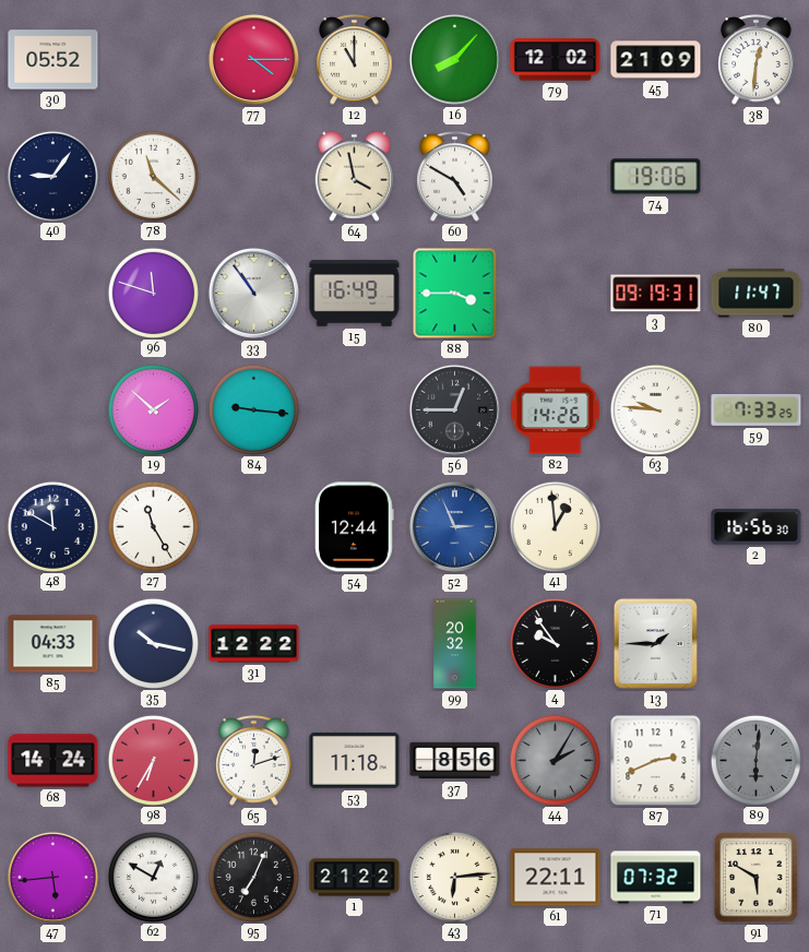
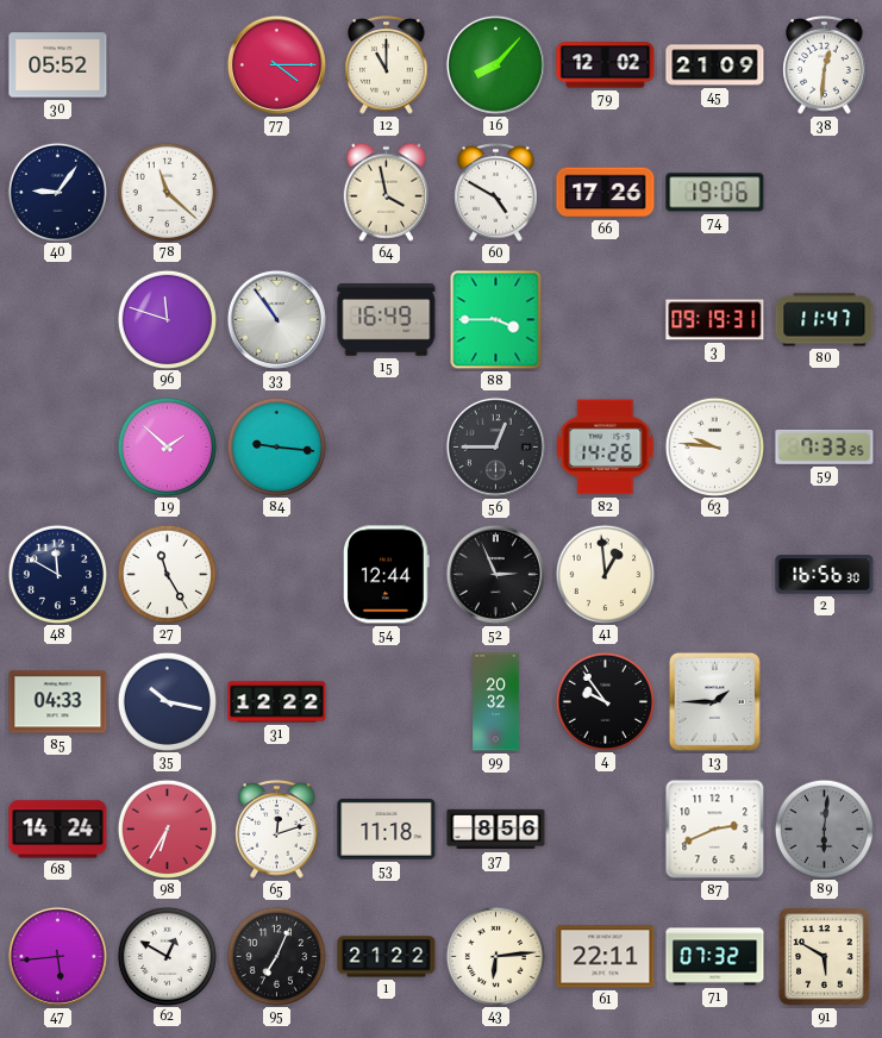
66: none -> 17:26 (606, 193)
52 dial: blue -> black (495, 574)
44: 2:05 -> none (555, 760)
